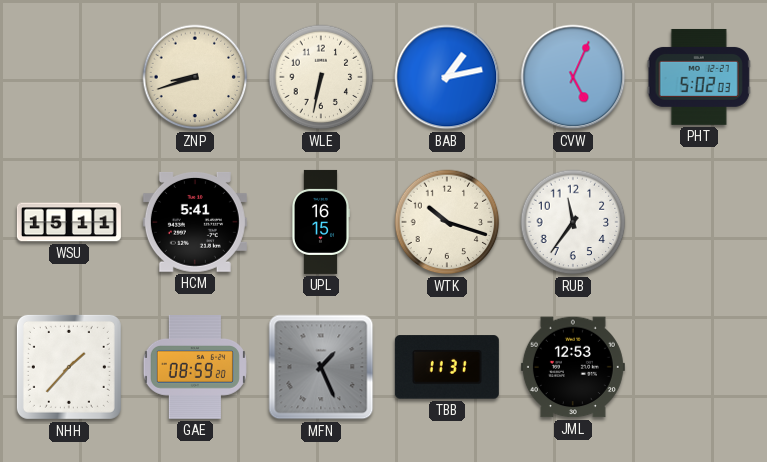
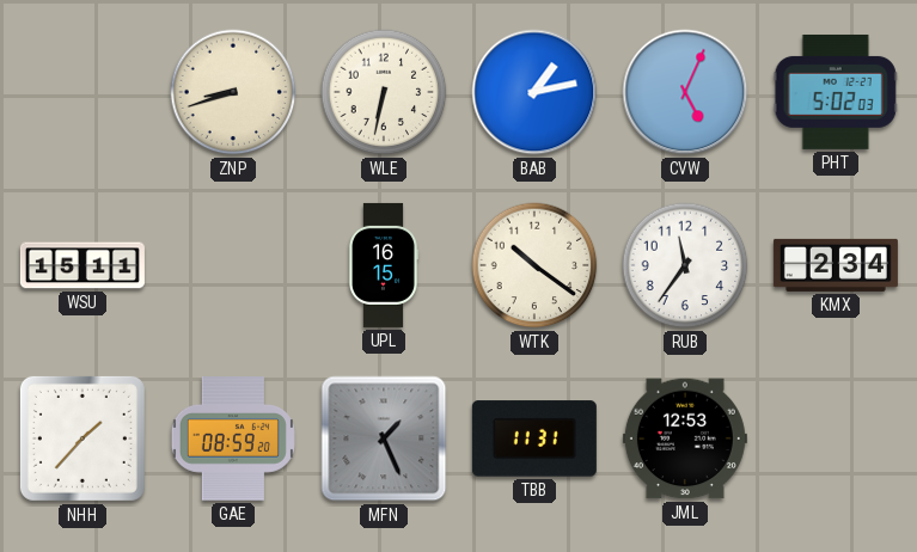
HCM: 5:41 -> none (195, 222)
WTK: 10:18 -> 10:21 (534, 265)
KMX: none -> 2:34 (836, 265)
